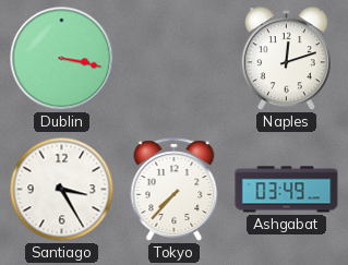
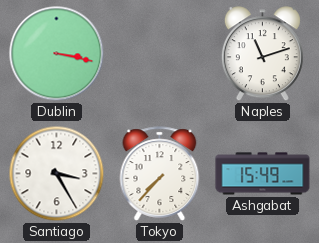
Naples: 12:12 -> 11:12 (262, 54)
Ashgabat: 03:49 -> 15:49 (263, 174)
